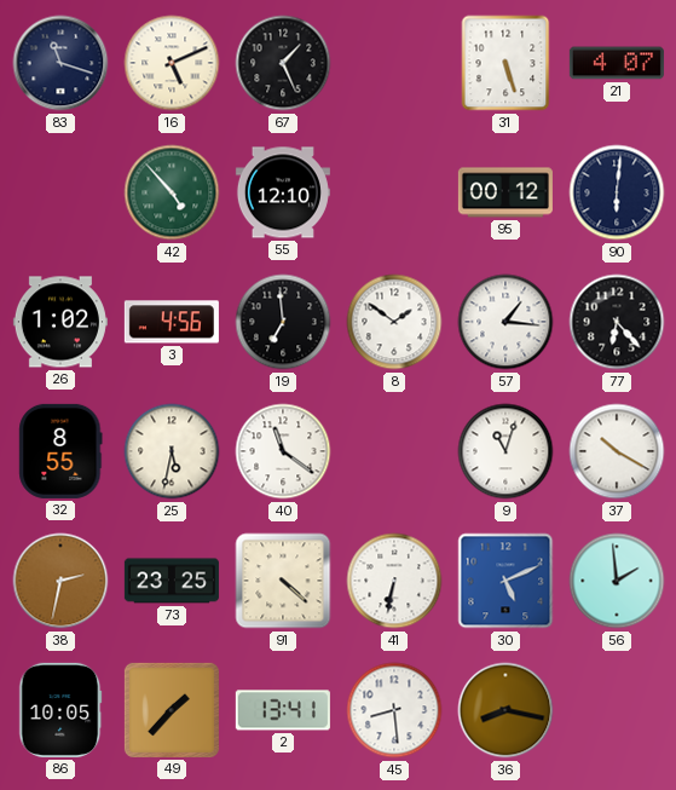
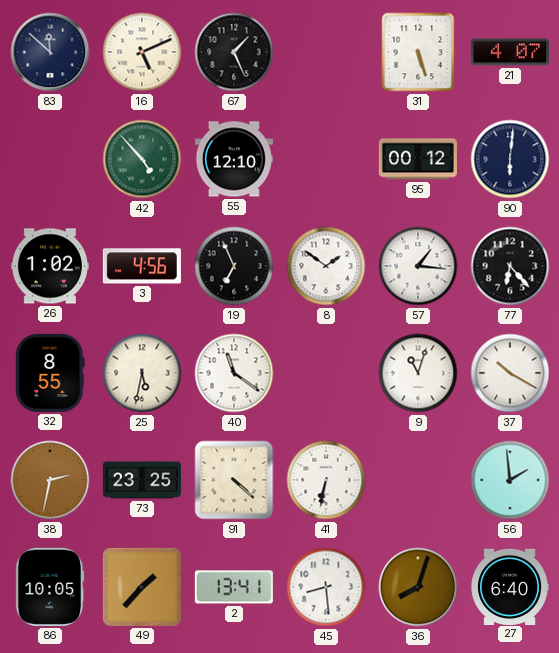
83: 11:18 -> 11:52 (50, 52)
19: 6:59 -> 6:56 (234, 266)
30: 5:11 -> none (505, 581)
36: 8:17 -> 8:03 (418, 587)
27: none -> 6:40 (510, 586)
